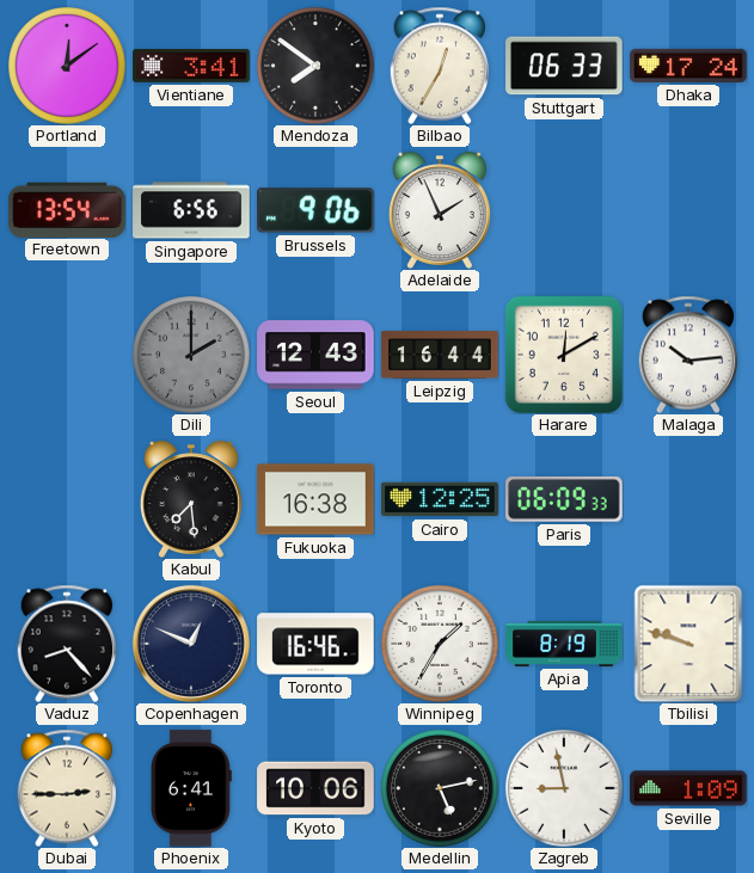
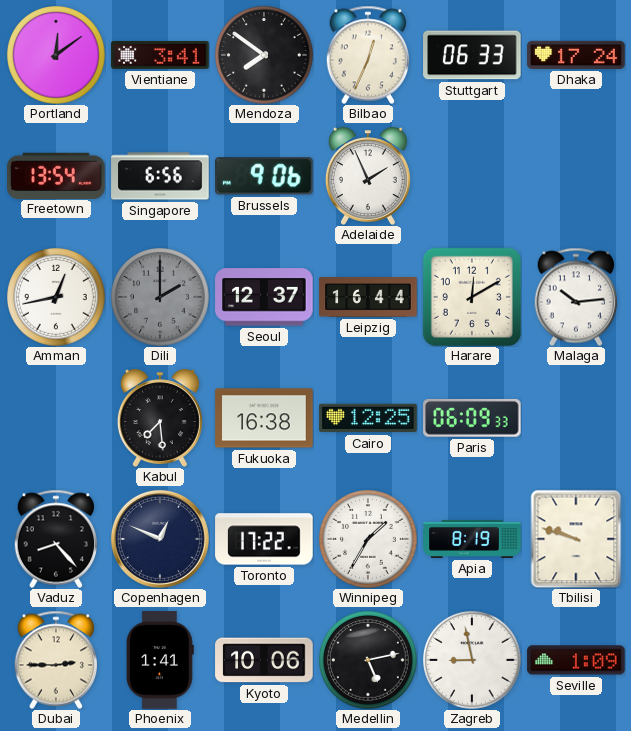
Bilbao: 12:35 -> 12:34 (367, 55)
Amman: none -> 12:43 (56, 297)
Seoul: 12:43 -> 12:37 (264, 297)
Toronto: 16:46 -> 17:22 (264, 539)
Phoenix: 6:41 -> 1:41 (160, 660)
